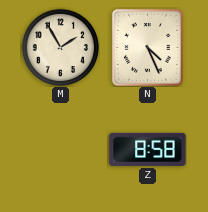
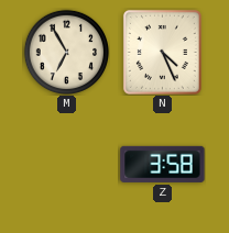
M: 1:55 -> 6:55 (66, 52)
Z: 8:58 -> 3:58 (163, 164)
